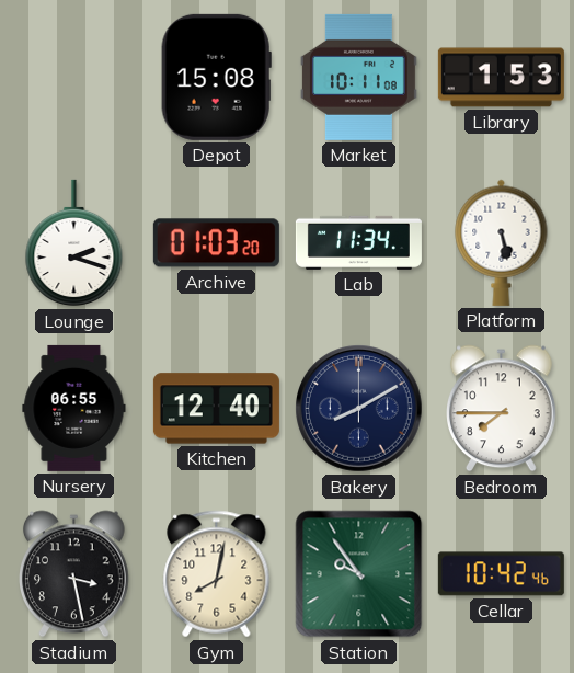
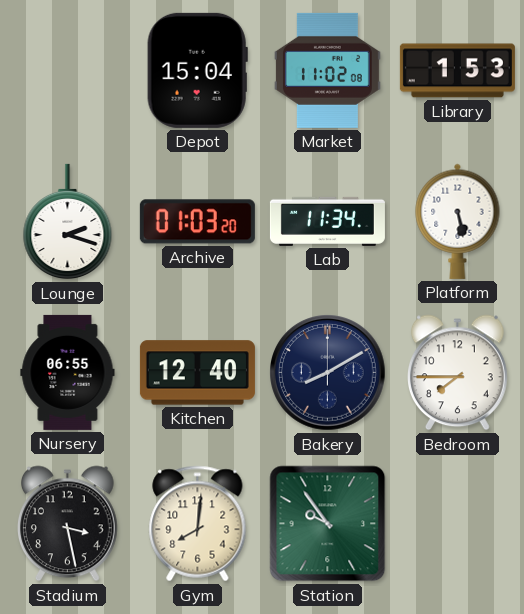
Depot: 15:08 -> 15:04 (197, 70)
Market: 10:11 -> 11:02 (327, 70)
Gym: 8:02 -> 8:01 (198, 524)
Cellar: 10:42 -> none (501, 574)
